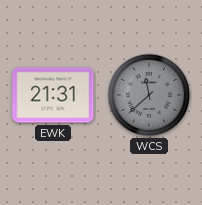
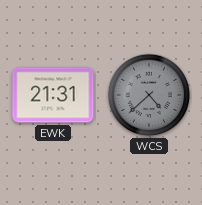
WCS: 11:38 -> 4:38 (149, 95)
